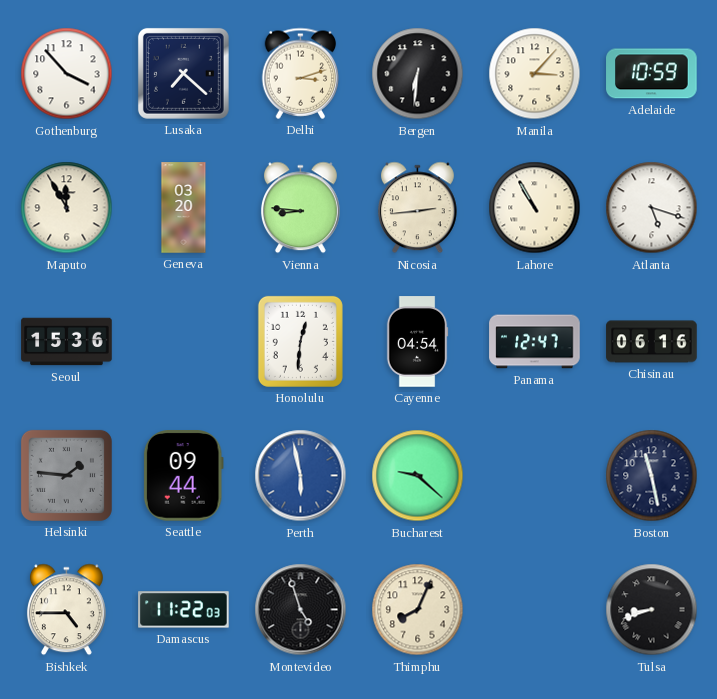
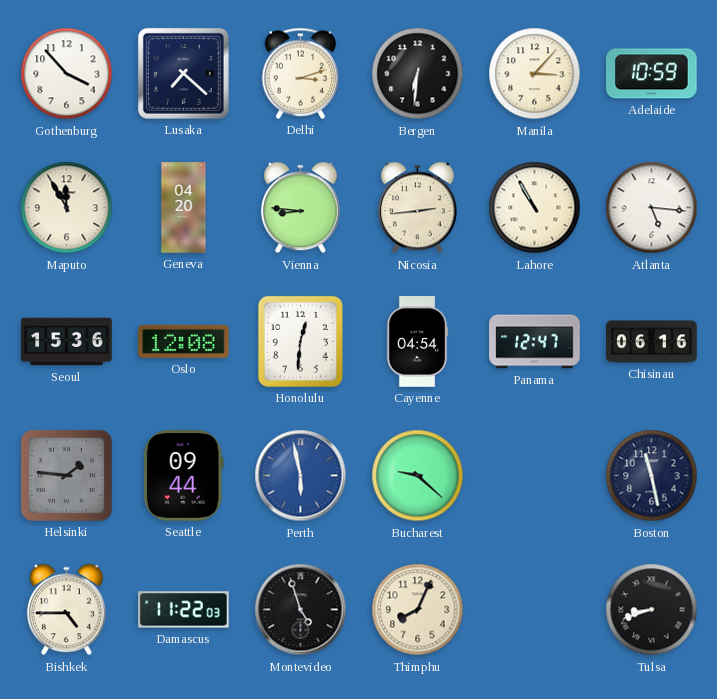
Geneva: 03:20 -> 04:20 (184, 208)
Atlanta: 5:18 -> 5:16 (652, 208)
Oslo: none -> 12:08 (184, 341)
